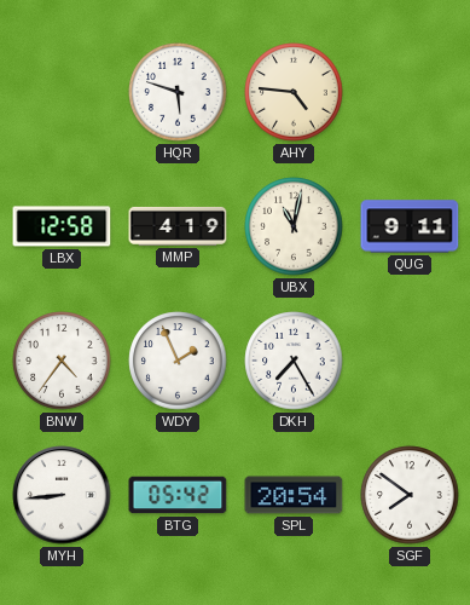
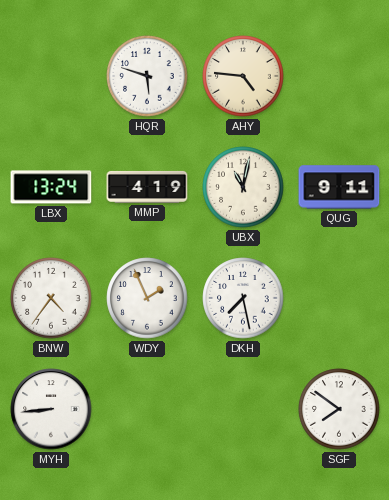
LBX: 12:58 -> 13:24 (51, 187)
DKH: 7:25 -> 7:28 (243, 298)
BTG: 05:42 -> none (178, 495)
SPL: 20:54 -> none (294, 495)
